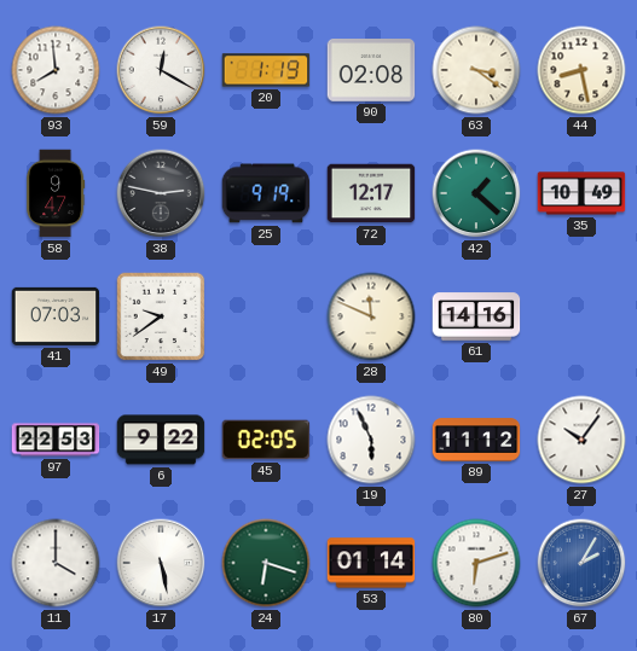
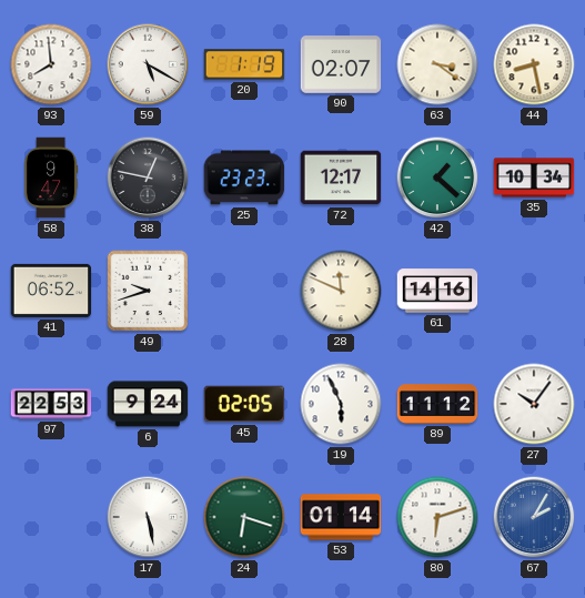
59: 12:20 -> 5:20 (148, 64)
90: 02:08 -> 02:07 (341, 65)
38: 2:47 -> 12:47 (148, 178)
25: 9:19 -> 23:23 (244, 178)
35: 10:49 -> 10:34 (534, 178)
41: 07:03 -> 06:52 (51, 291)
49: 9:39 -> 9:42 (148, 291)
6: 9:22 -> 9:24 (148, 404)
11: 4:00 -> none (56, 563)
